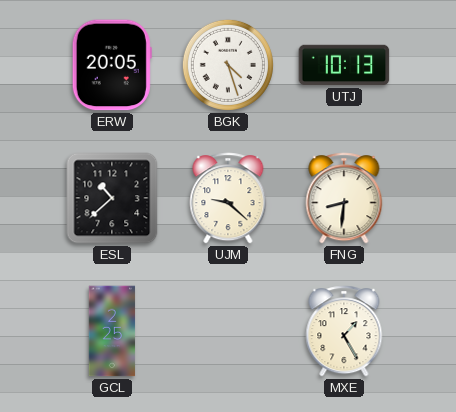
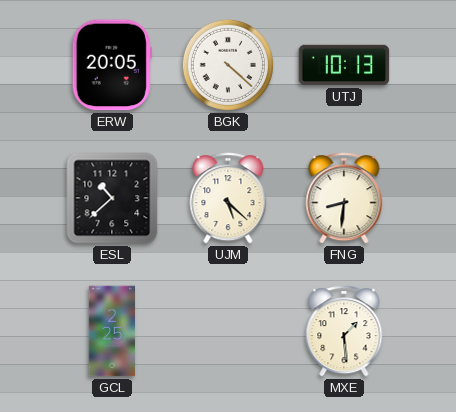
BGK: 4:27 -> 4:22 (228, 65)
UJM: 9:22 -> 5:22 (228, 198)
MXE: 1:25 -> 1:29 (344, 331)
